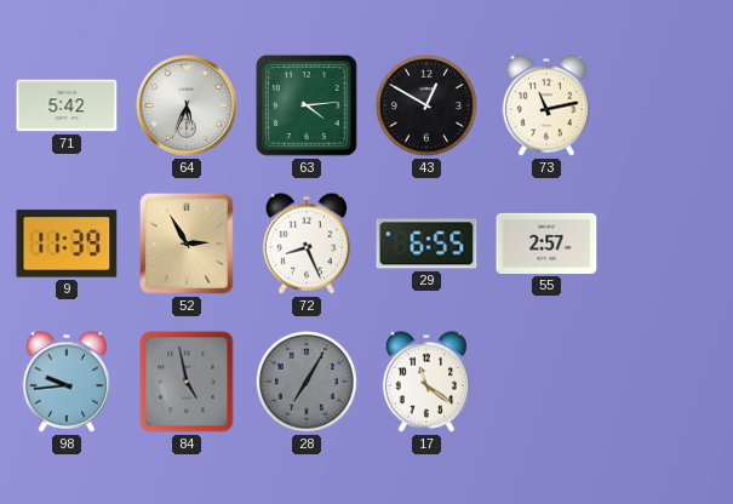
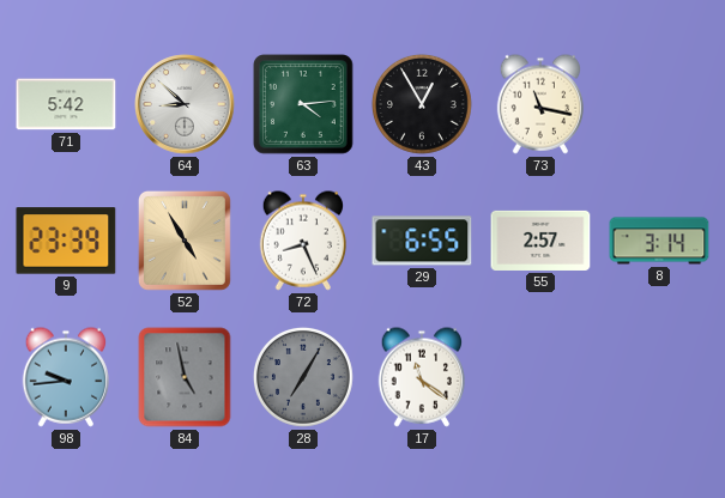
64: 5:34 -> 8:52 (185, 104)
43: 12:50 -> 12:55 (422, 104)
73: 11:13 -> 11:17 (539, 104)
9: 11:39 -> 23:39 (66, 241)
52: 2:55 -> 4:55 (185, 241)
8: none -> 3:14 (659, 241)
